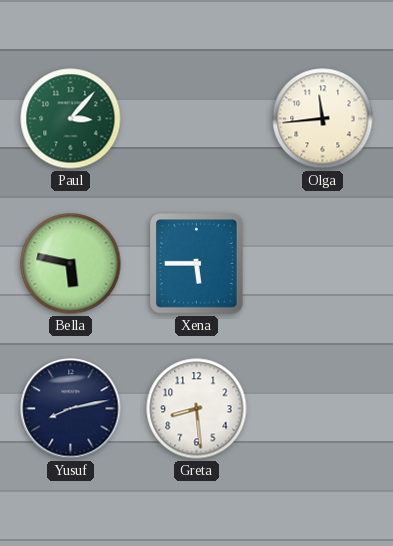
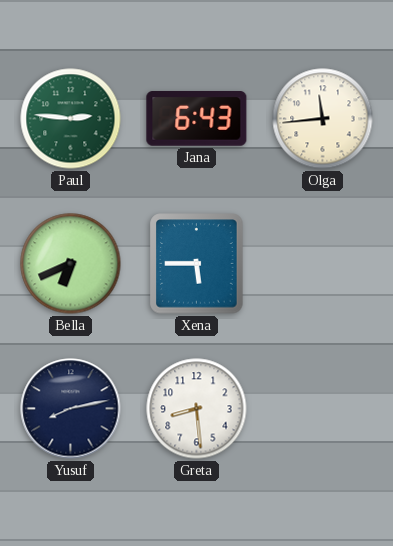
Paul: 3:07 -> 2:46 (71, 119)
Jana: none -> 6:43 (197, 119)
Bella: 5:47 -> 6:41 (71, 264)
